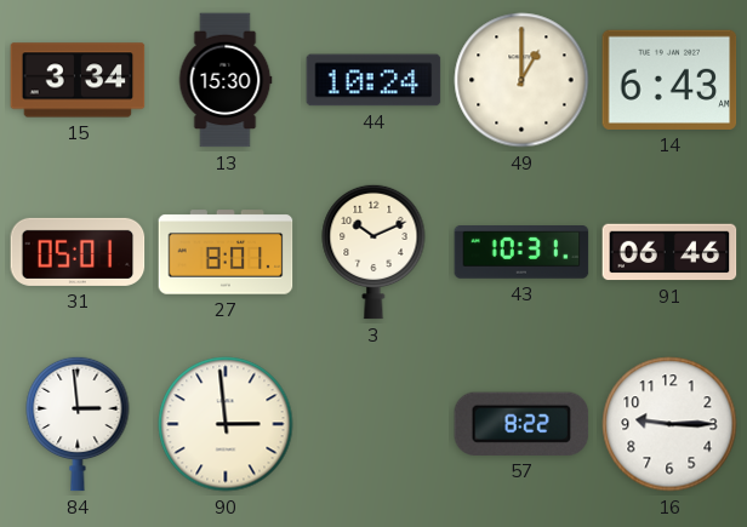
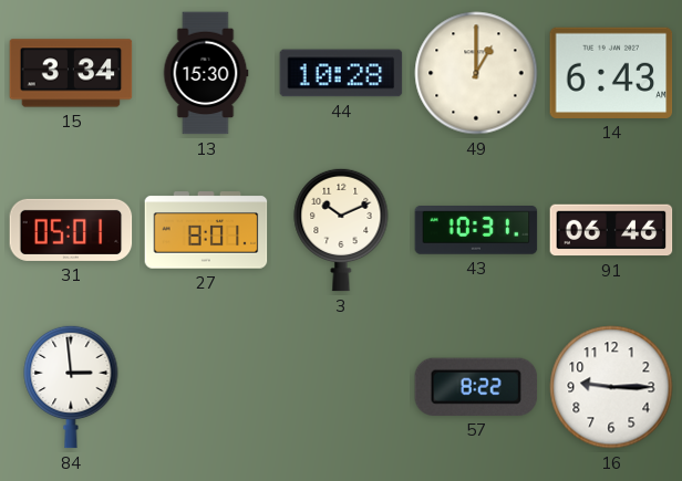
44: 10:24 -> 10:28 (341, 73)
90: 2:59 -> none (226, 424)
